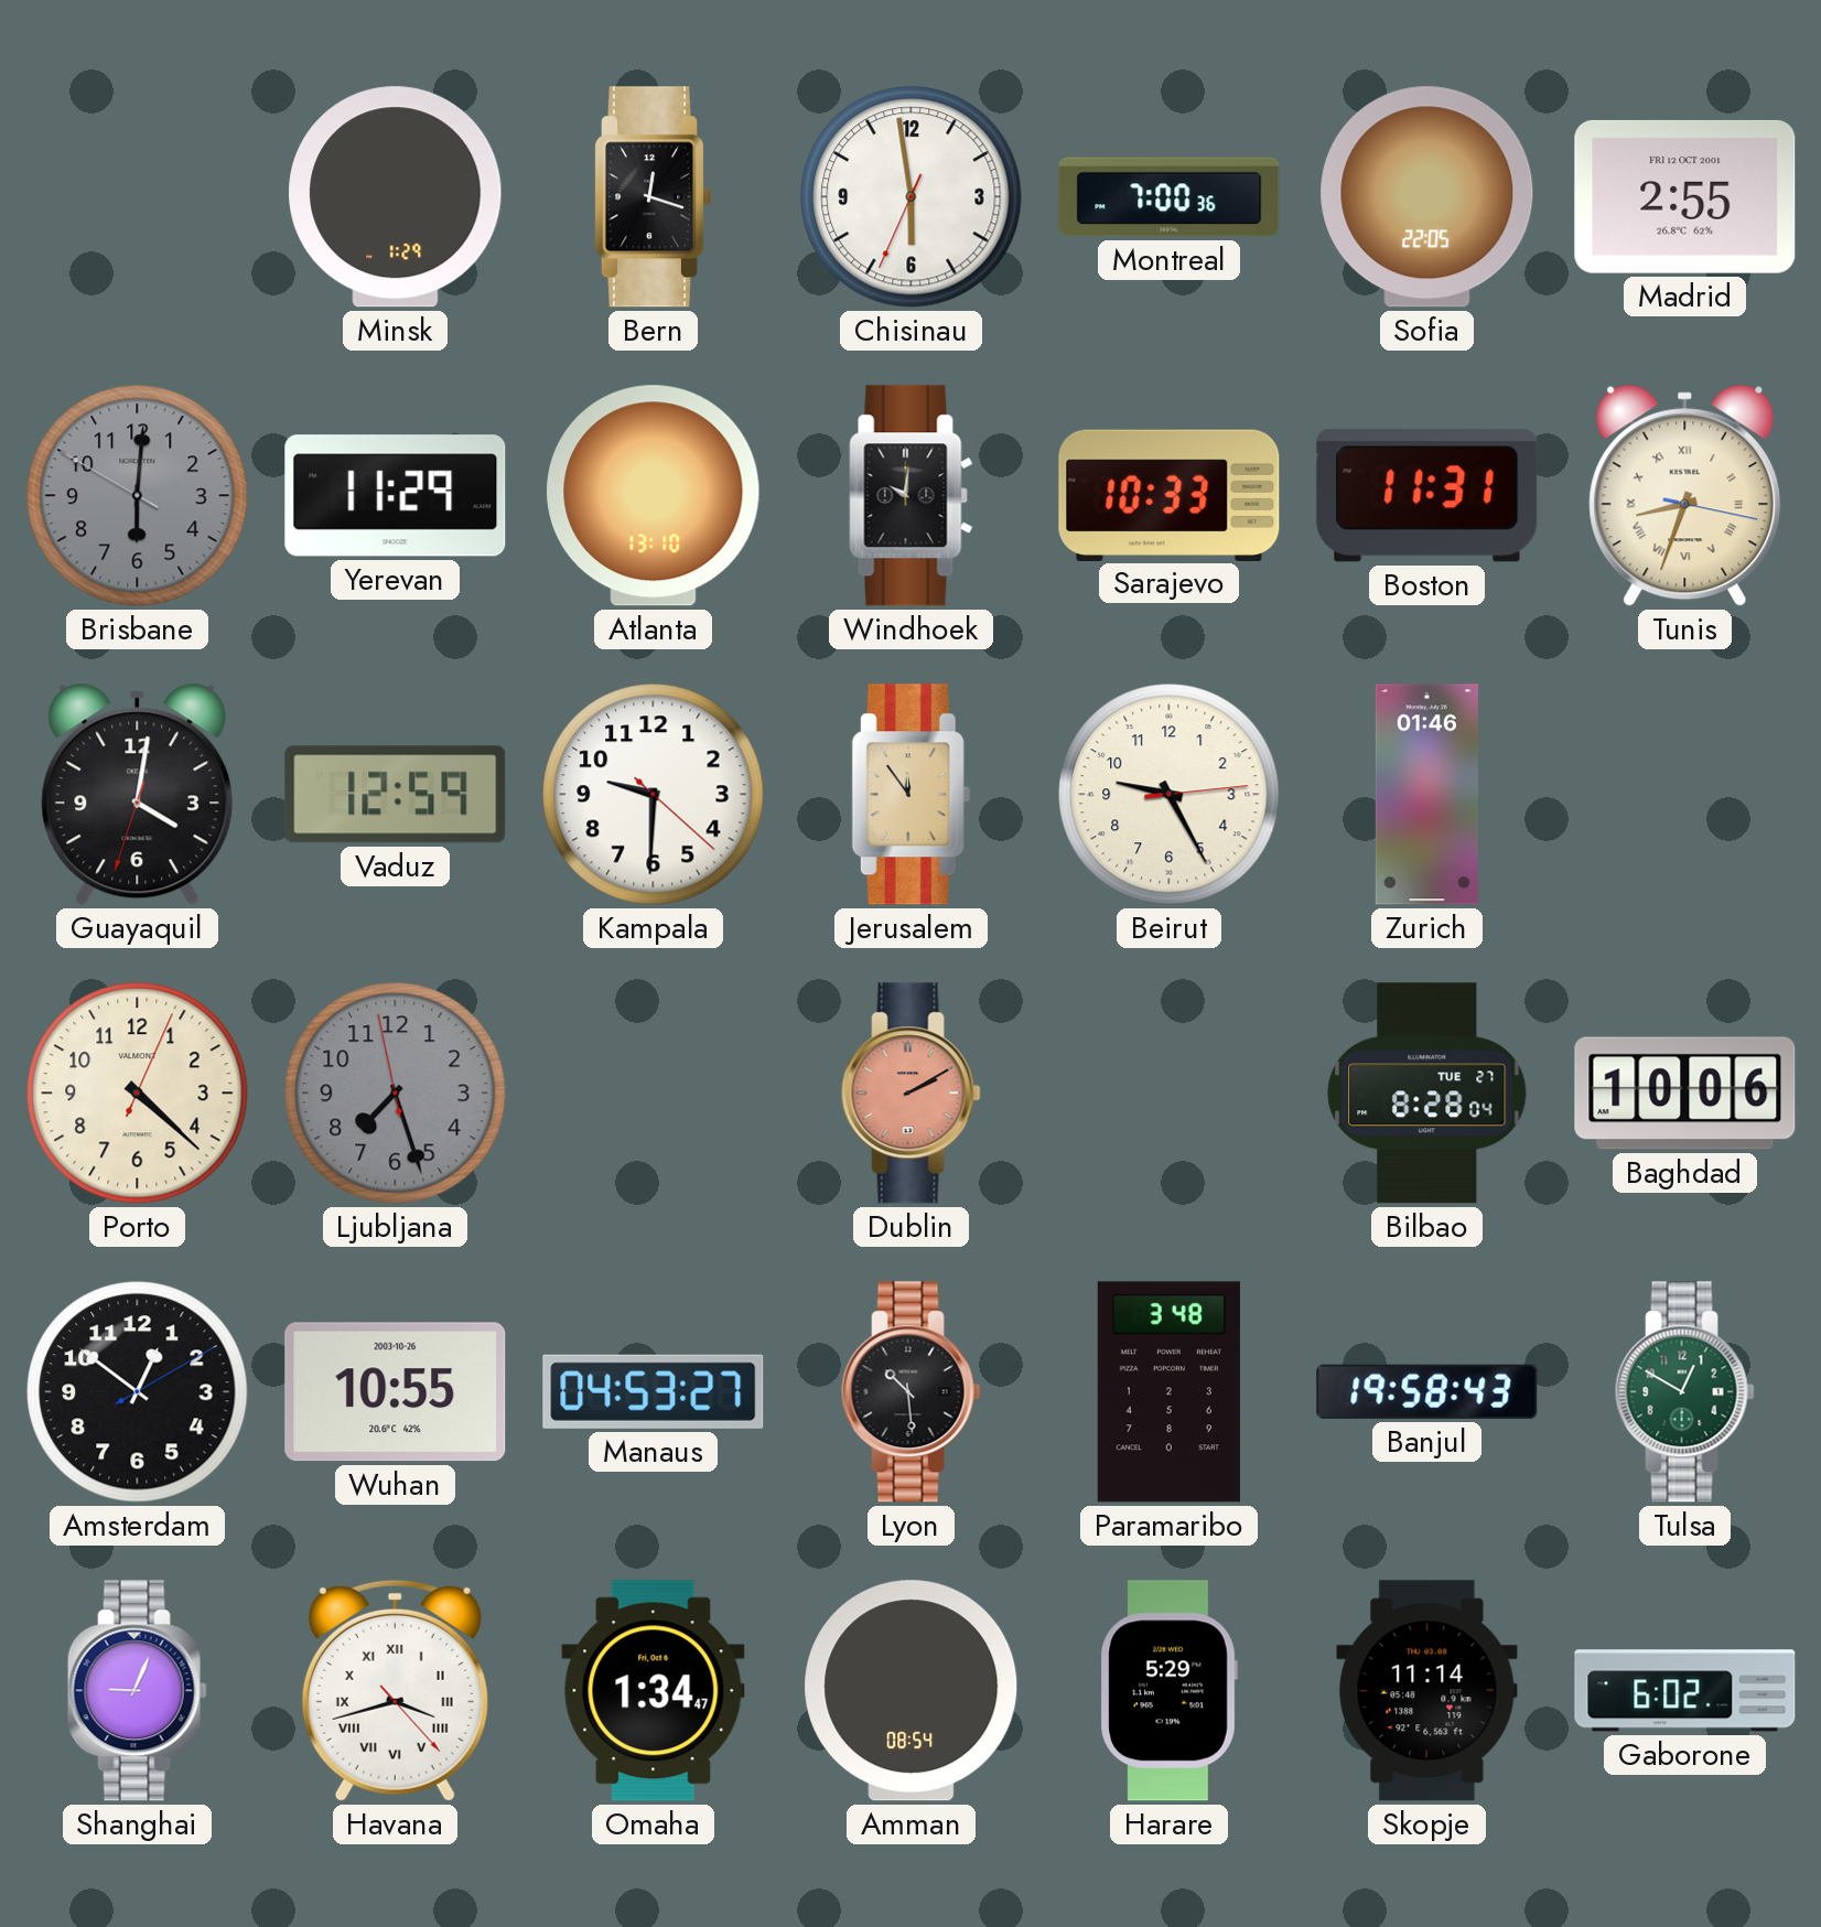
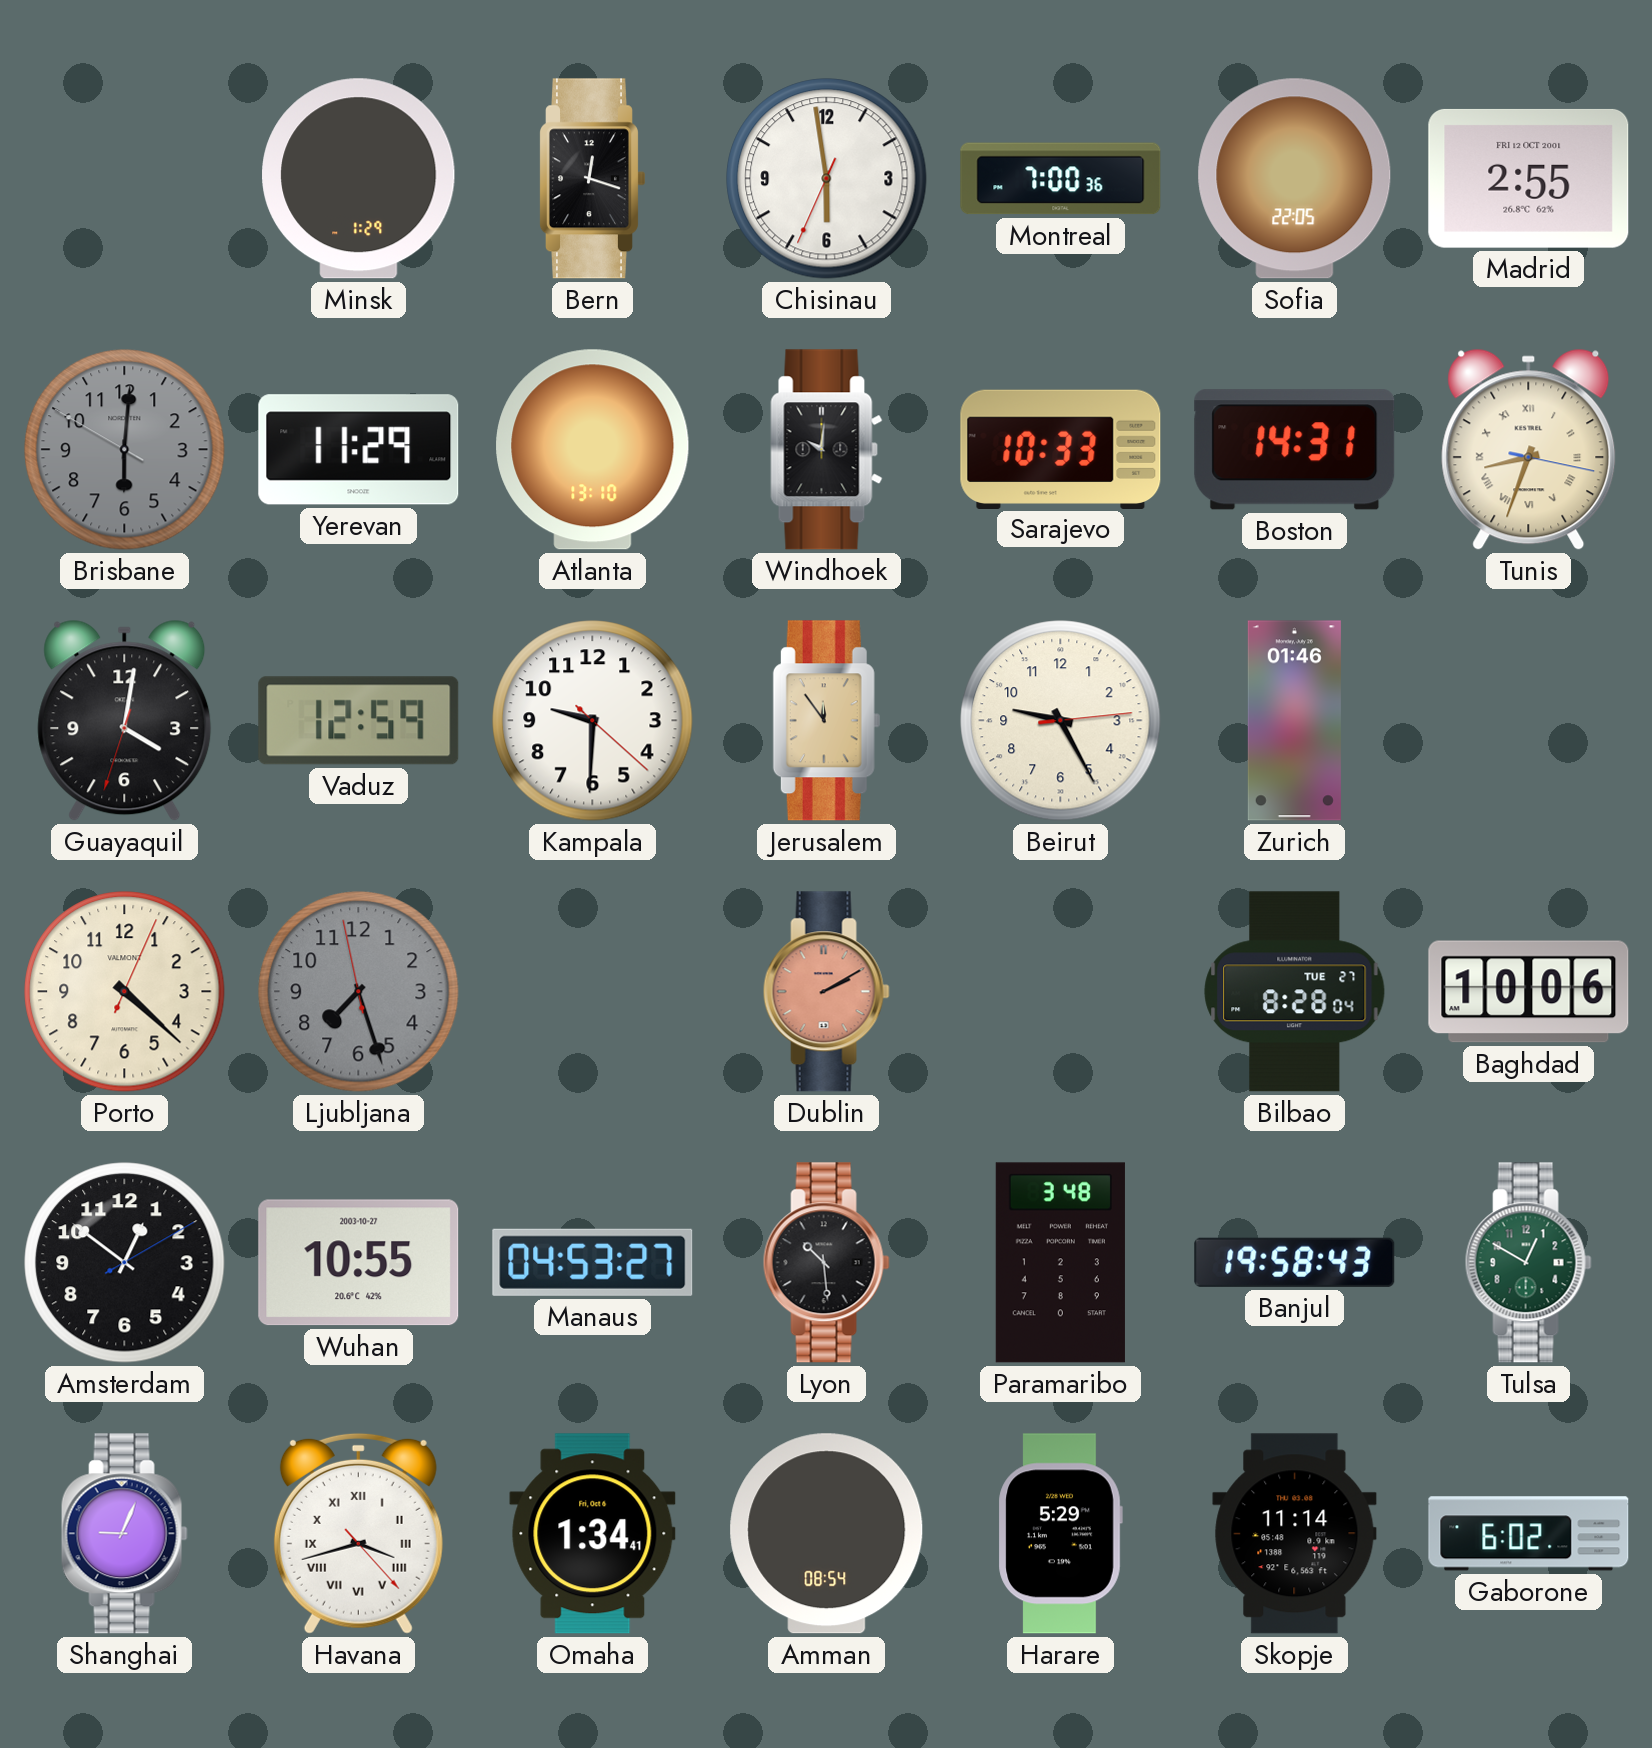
Boston: 11:31 -> 14:31 (1295, 450)
Wuhan date: 2003-10-26 -> 2003-10-27 (359, 1263)
Omaha: 1:34:47 -> 1:34:41 (593, 1534)
